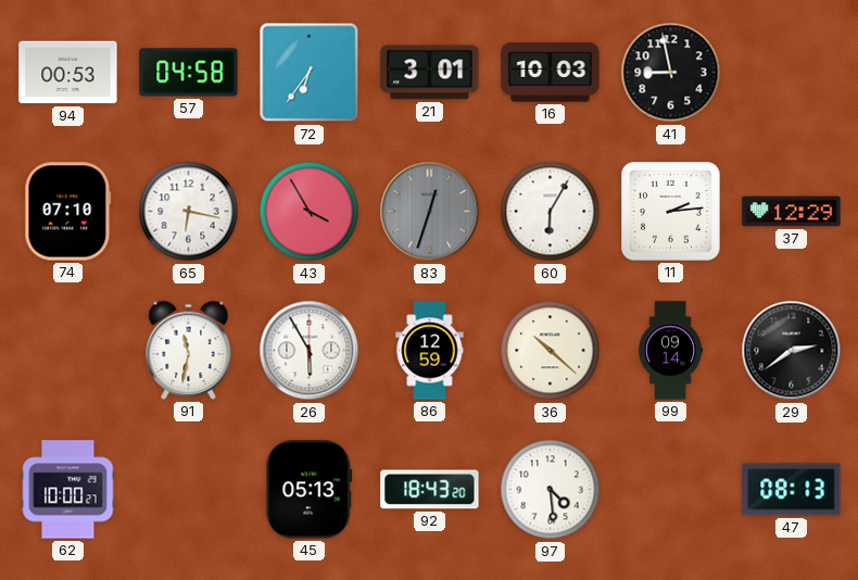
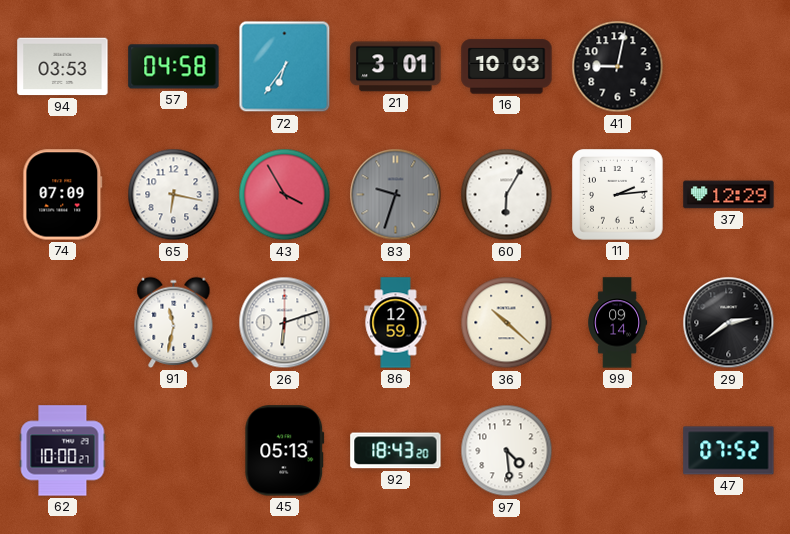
94: 00:53 -> 03:53 (63, 67)
41: 8:58 -> 9:02 (618, 67)
74: 07:10 -> 07:09 (63, 195)
83: 12:33 -> 9:33 (396, 195)
26: 5:55 -> 6:12 (285, 323)
47: 08:13 -> 07:52 (729, 451)
